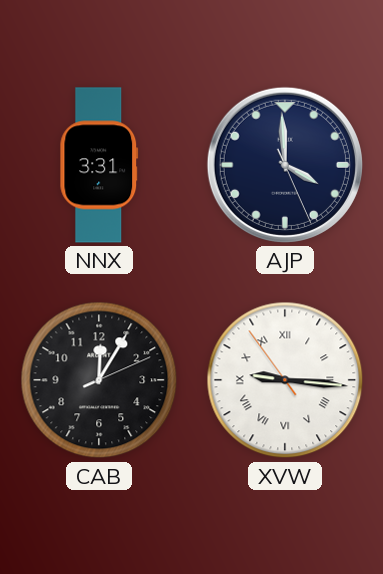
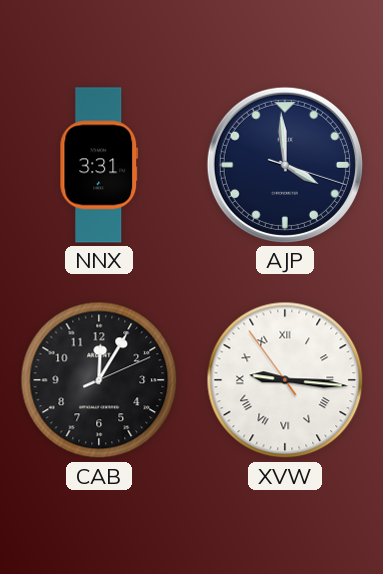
AJP: 3:59:26 -> 3:59:18 (285, 165)
